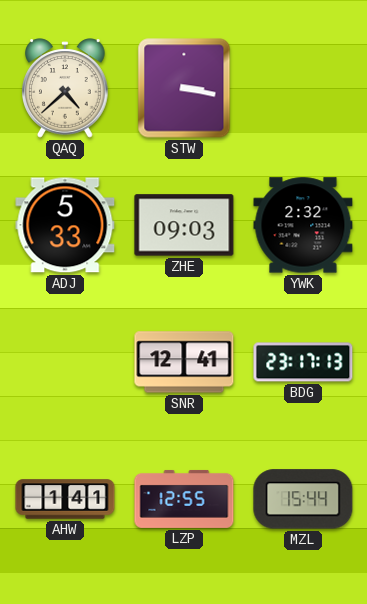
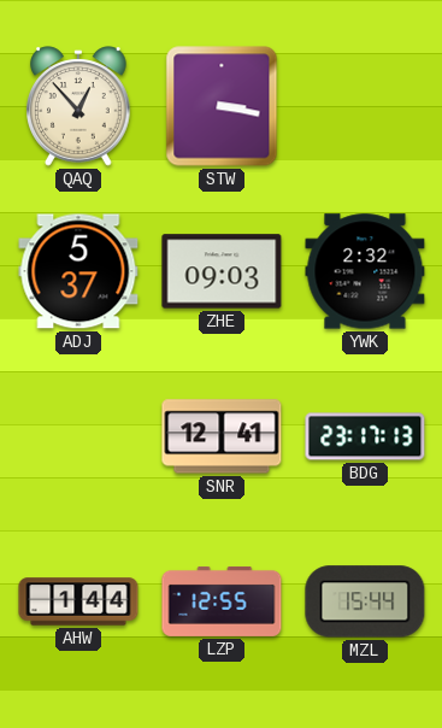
QAQ: 4:38 -> 12:53 (79, 106)
ADJ: 5:33 -> 5:37 (78, 271)
AHW: 1:41 -> 1:44 (78, 601)
